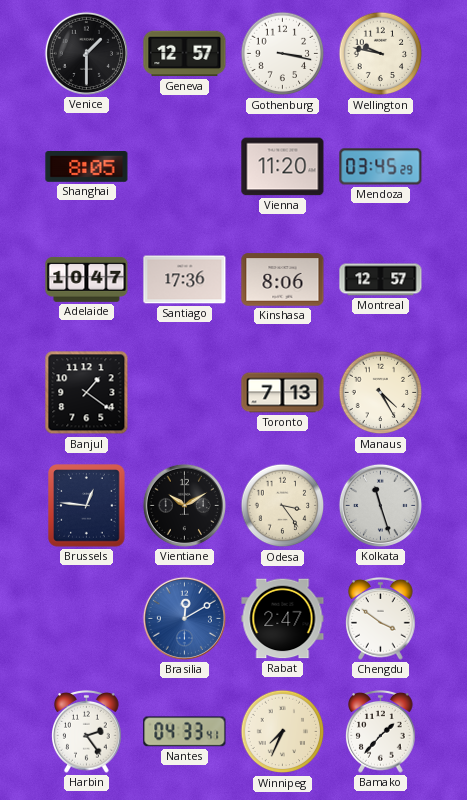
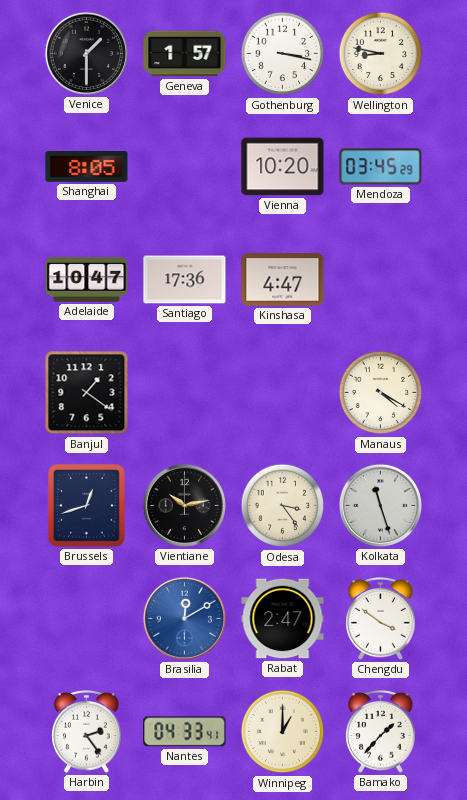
Geneva: 12:57 -> 1:57 (185, 54)
Wellington: 9:47 -> 8:47 (381, 54)
Vienna: 11:20 -> 10:20 (283, 167)
Kinshasa: 8:06 -> 4:47 (283, 280)
Montreal: 12:57 -> none (381, 280)
Toronto: 7:13 -> none (283, 393)
Manaus: 4:25 -> 4:20 (381, 393)
Brussels: 12:46 -> 12:42 (87, 506)
Vientiane: 10:10 -> 10:13 (184, 505)
Winnipeg: 7:34 -> 1:00 (283, 732)
